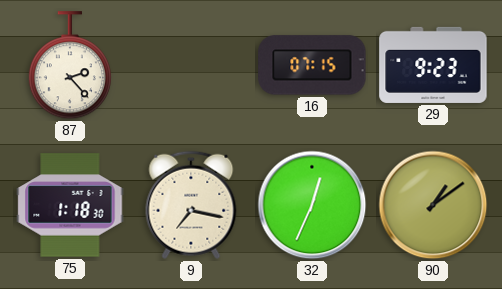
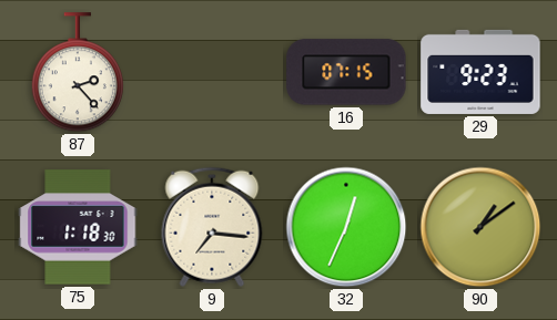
9: 7:17 -> 7:16 (212, 227)
